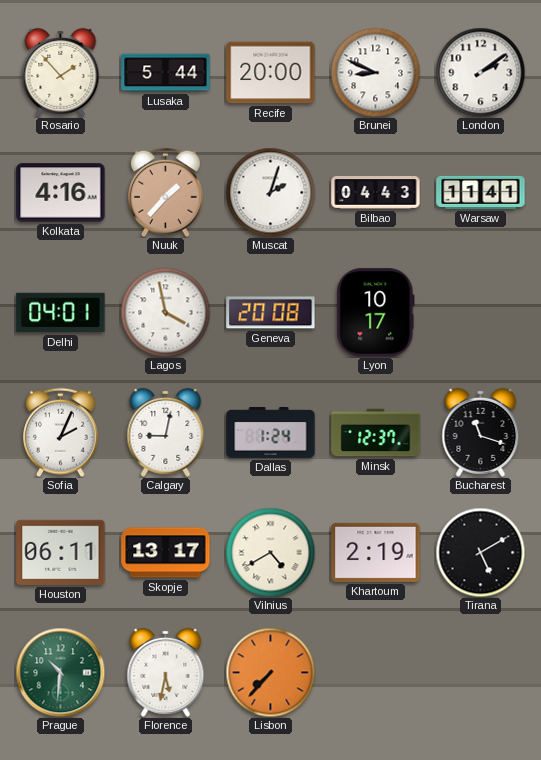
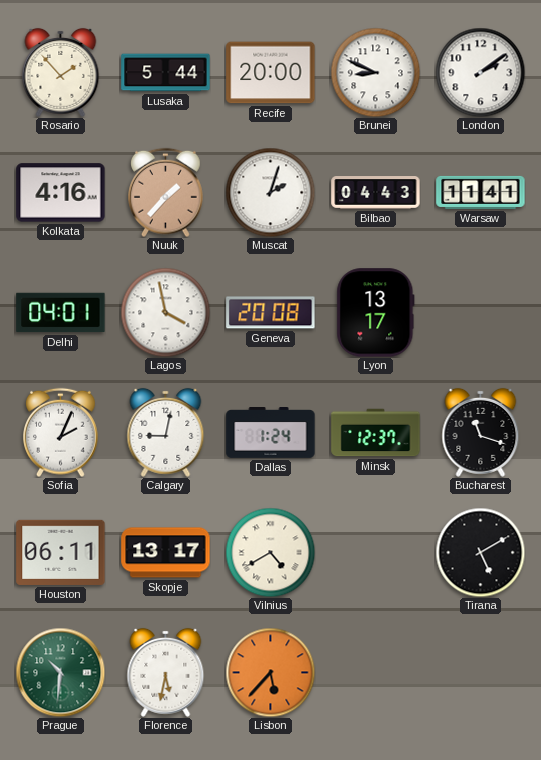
Lyon: 10:17 -> 13:17 (376, 313)
Khartoum: 2:19 -> none (376, 552)
Lisbon: 7:37 -> 5:37 (270, 672)
